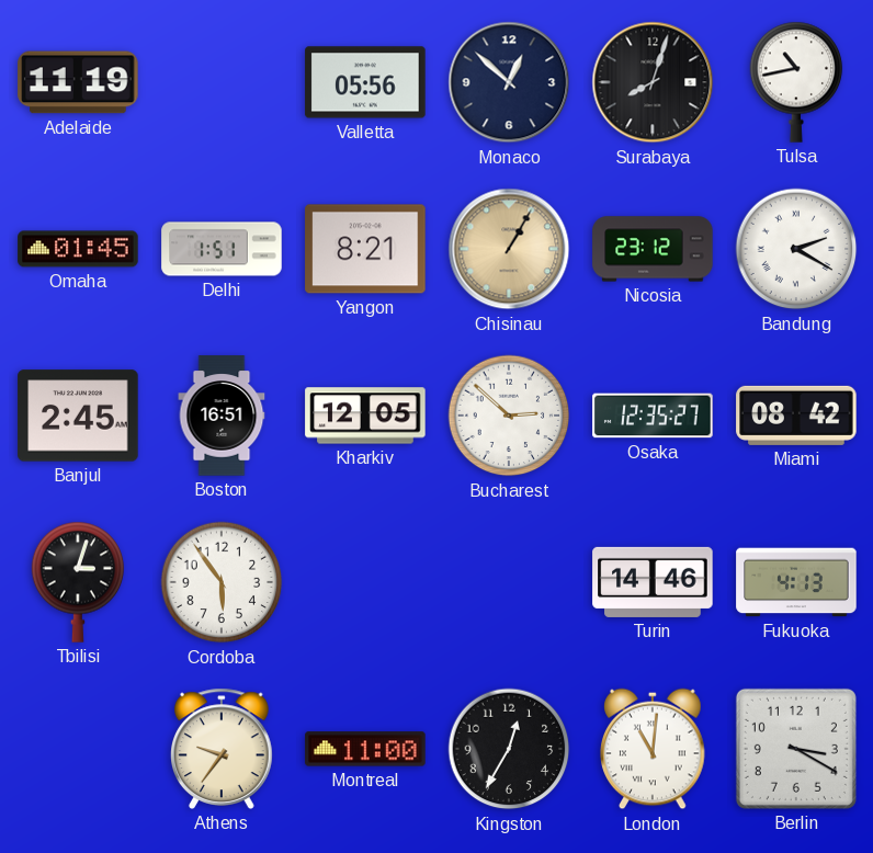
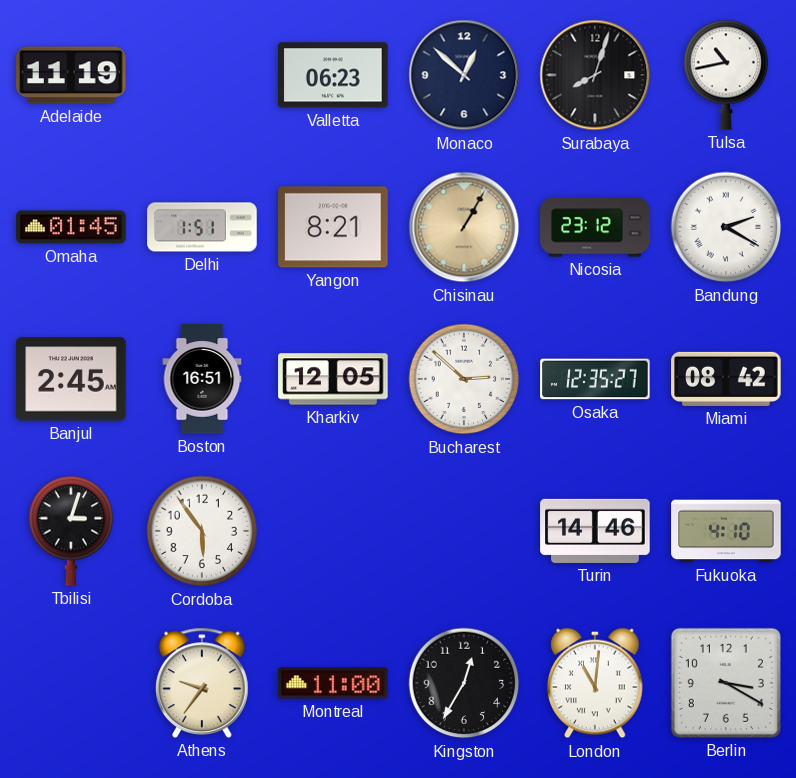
Valletta: 05:56 -> 06:23 (333, 75)
Fukuoka: 4:13 -> 4:10 (726, 531)
